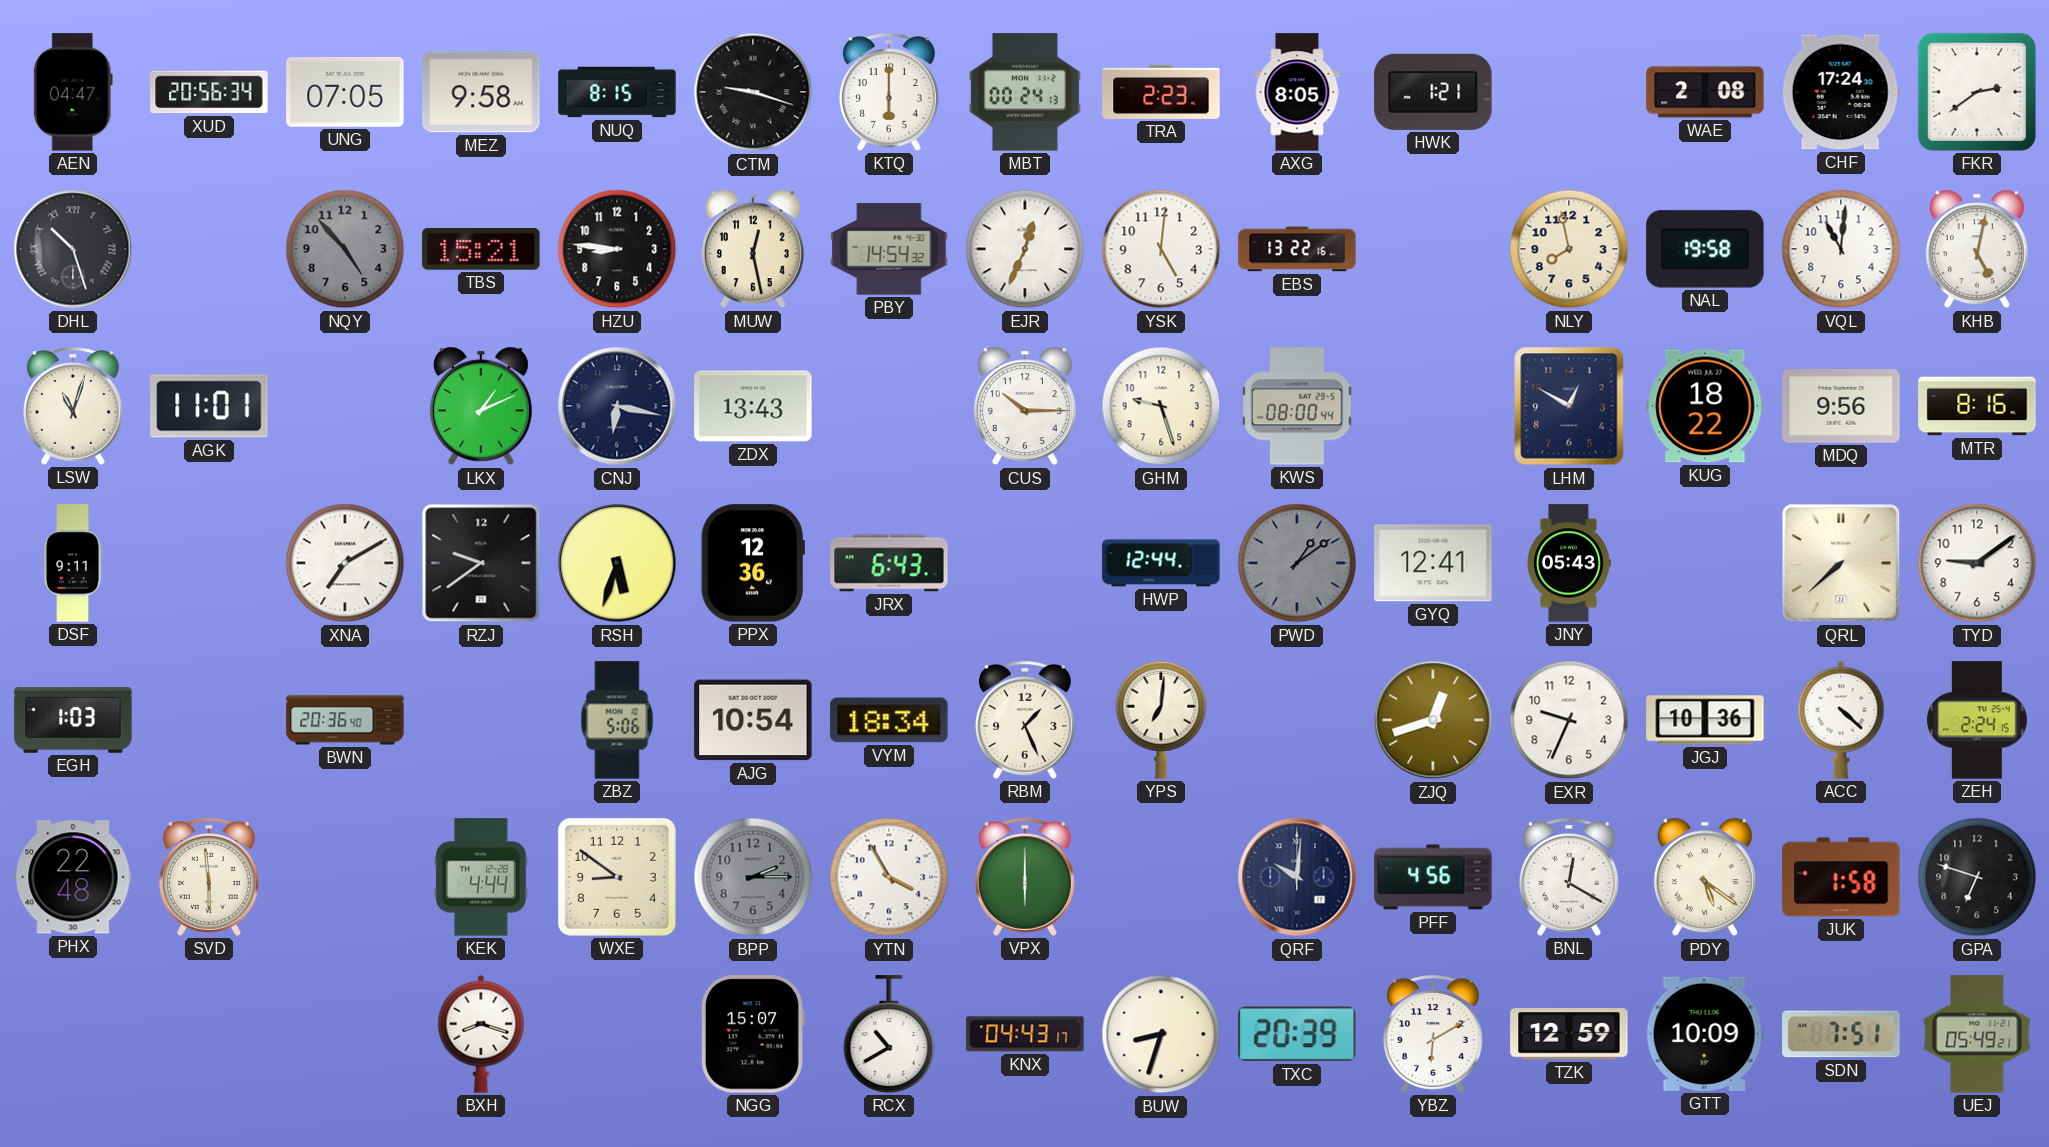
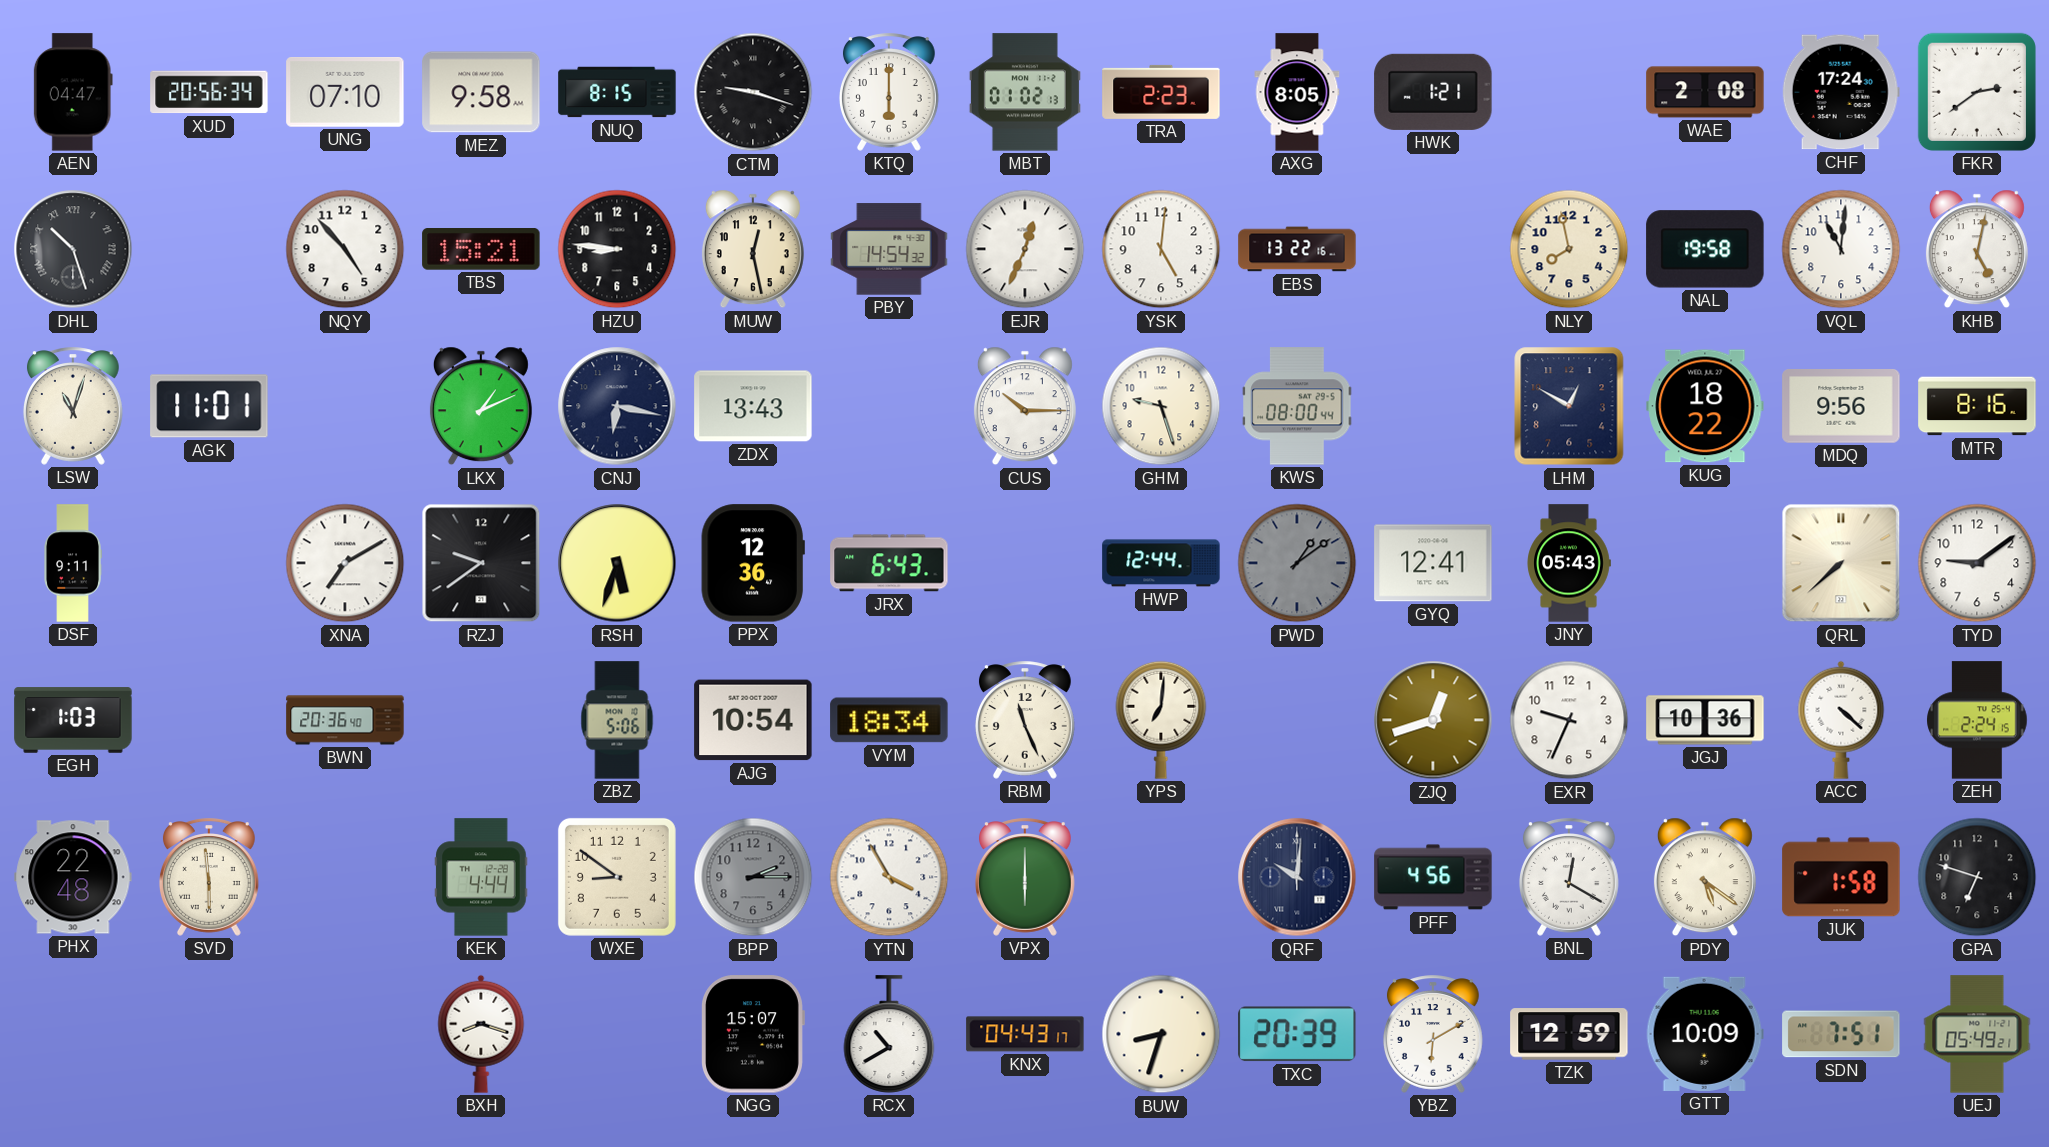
UNG: 07:05 -> 07:10 (345, 93)
MBT: 00:24 -> 01:02 (1025, 92)
NQY dial: grey -> white (345, 249)
RBM: 1:26 -> 11:26 (1025, 720)
